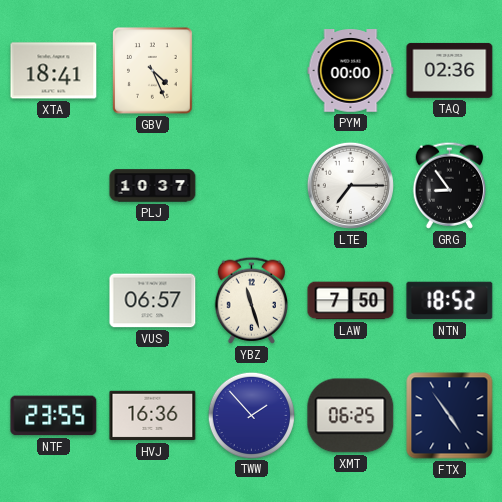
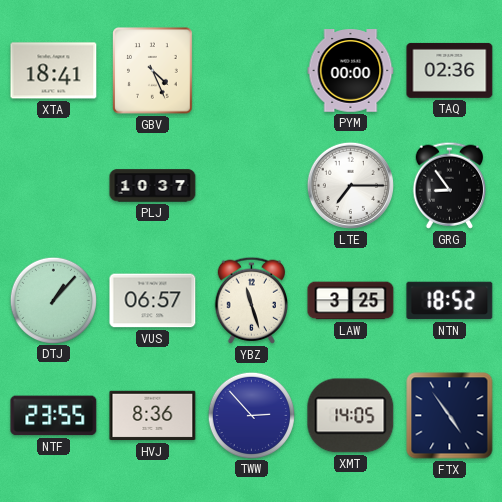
DTJ: none -> 1:07 (53, 300)
LAW: 7:50 -> 3:25 (351, 301)
HVJ: 16:36 -> 8:36 (153, 416)
TWW: 1:53 -> 2:53 (251, 415)
XMT: 06:25 -> 14:05 (351, 416)
